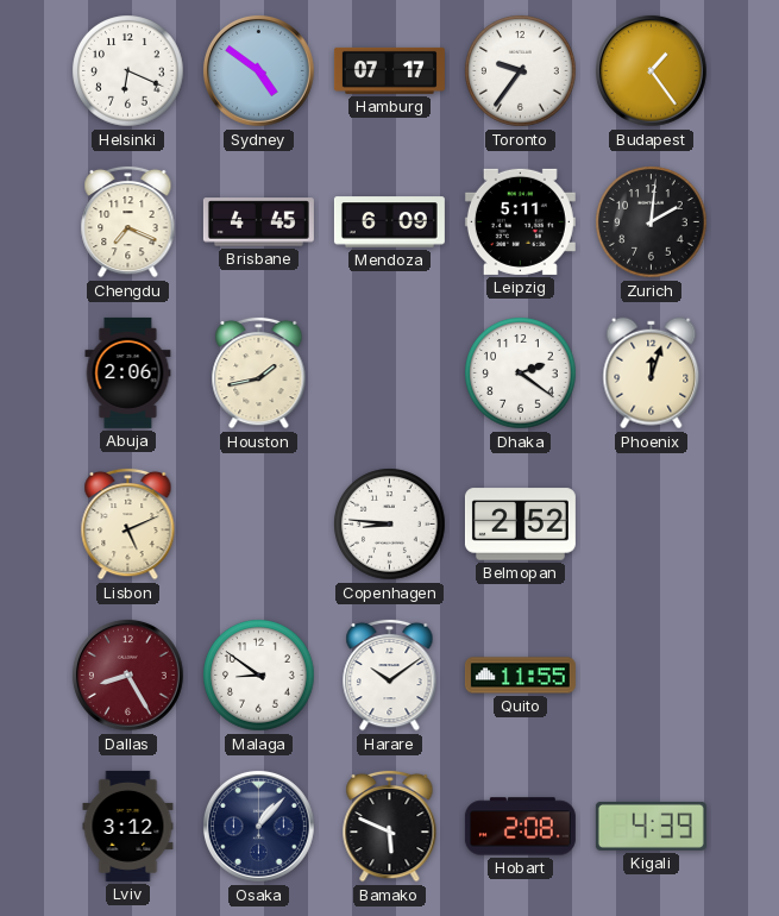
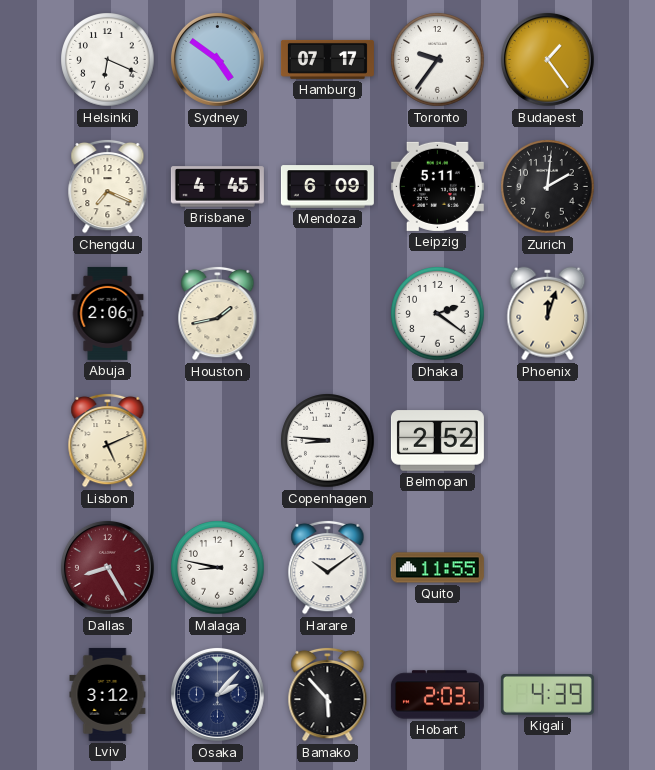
Malaga: 8:51 -> 8:47 (218, 568)
Osaka: 1:07 -> 2:07 (217, 694)
Bamako: 5:49 -> 5:53 (328, 694)
Hobart: 2:08 -> 2:03 (437, 695)
